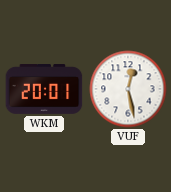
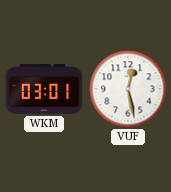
WKM: 20:01 -> 03:01 (44, 90)
